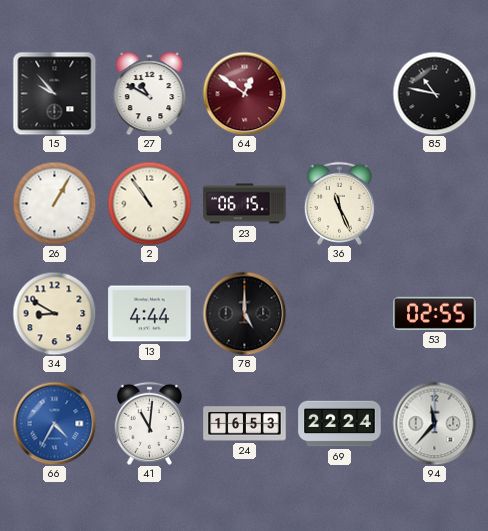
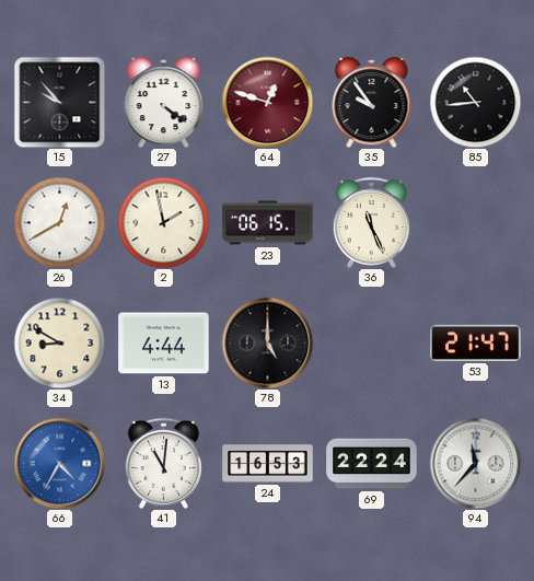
27: 10:50 -> 4:21 (164, 103)
64: 12:51 -> 12:48 (267, 102)
35: none -> 9:54 (372, 103)
85: 10:47 -> 10:44 (475, 102)
26: 1:05 -> 12:40 (59, 222)
2: 10:54 -> 1:58 (163, 222)
53: 02:55 -> 21:47 (476, 342)
